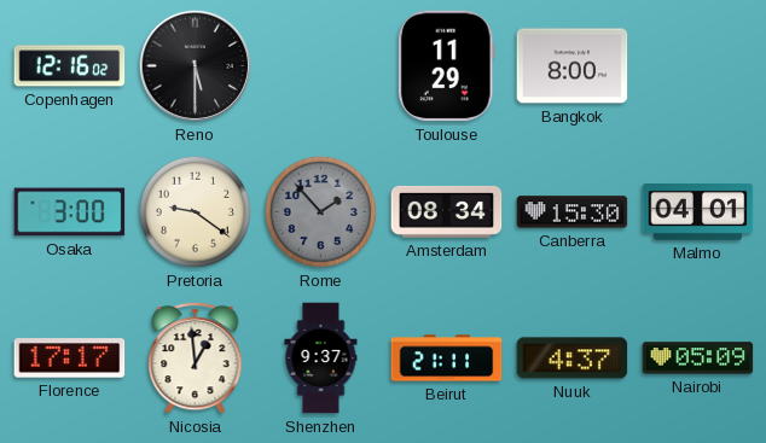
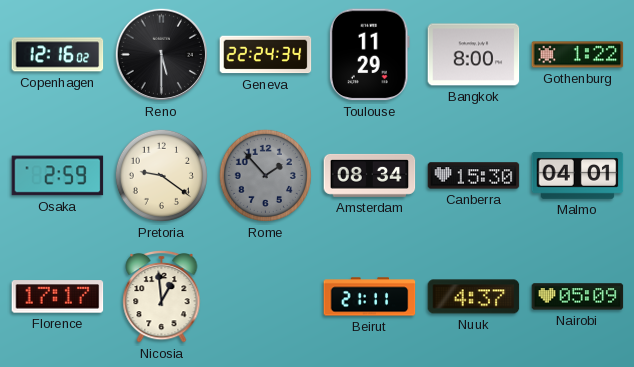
Geneva: none -> 22:24 (266, 55)
Gothenburg: none -> 1:22 (578, 55)
Osaka: 3:00 -> 2:59 (58, 176)
Shenzhen: 9:37 -> none (321, 359)
